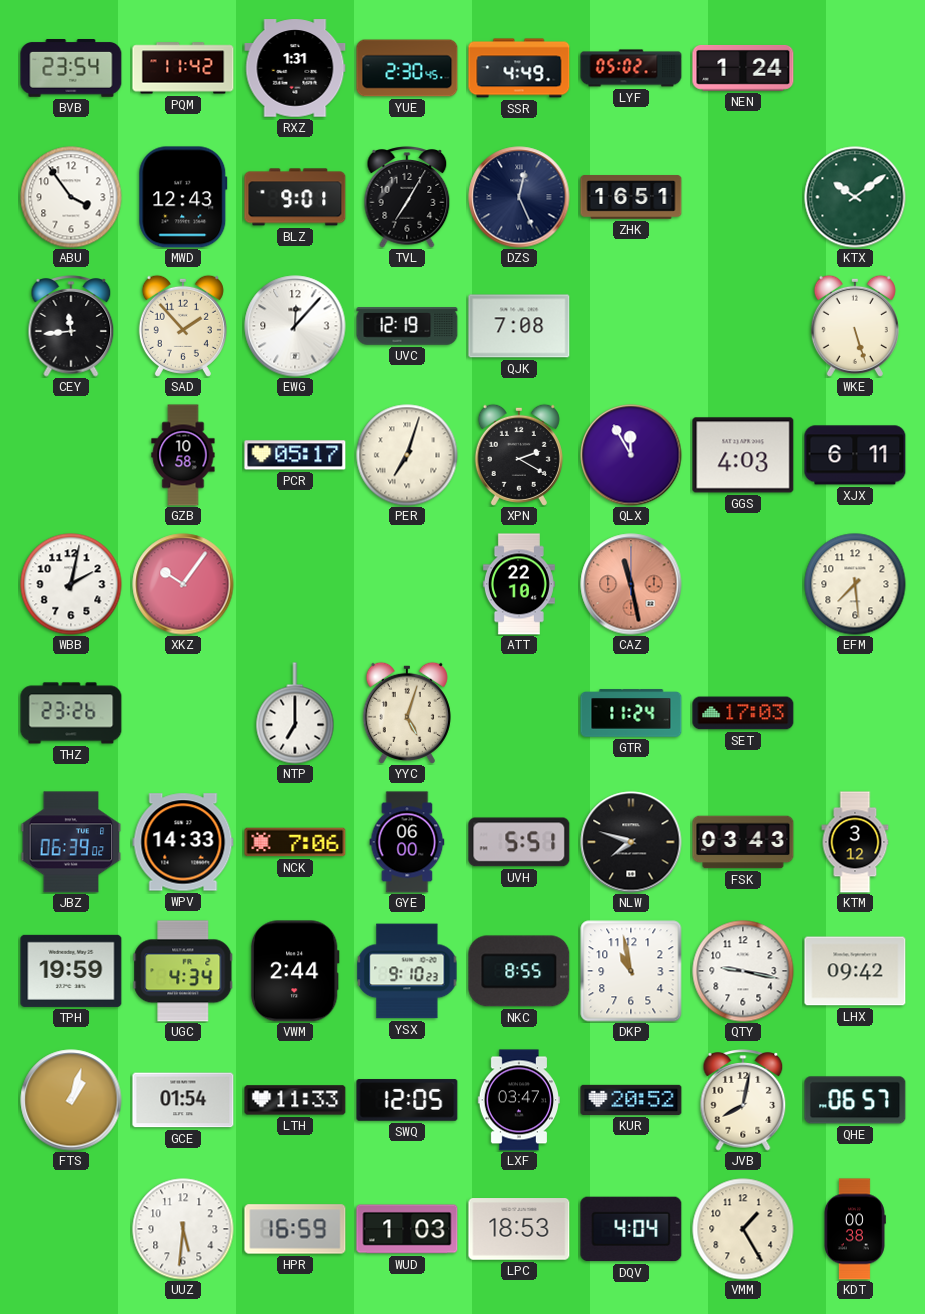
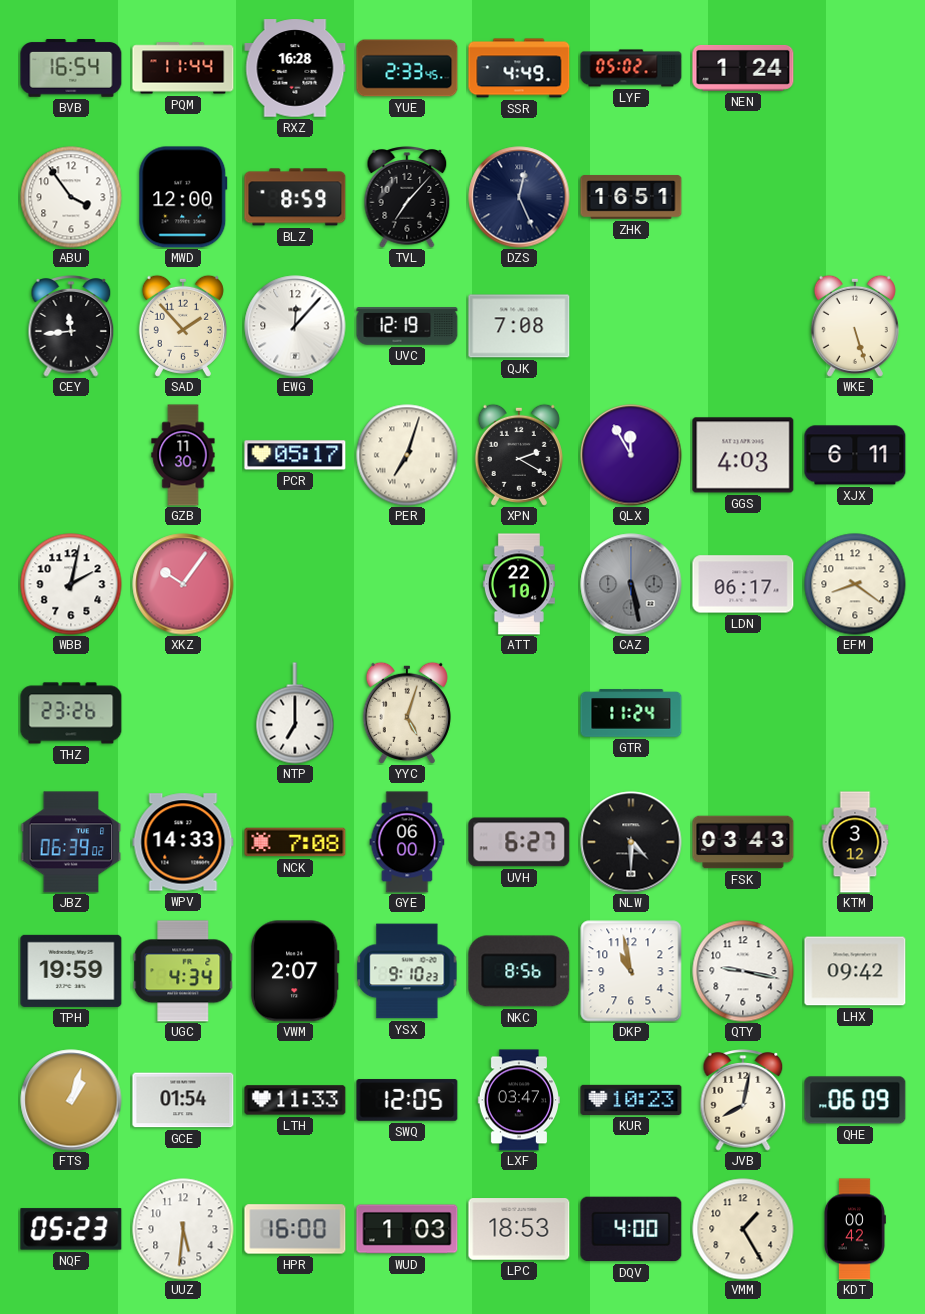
BVB: 23:54 -> 16:54 (71, 69)
PQM: 11:42 -> 11:44 (183, 68)
RXZ: 1:31 -> 16:28 (295, 68)
YUE: 2:30 -> 2:33 (407, 68)
MWD: 12:43 -> 12:00 (183, 197)
BLZ: 9:01 -> 8:59 (295, 197)
TVL: 7:05 -> 7:07 (407, 197)
KTX: 10:09 -> none (855, 197)
GZB: 10:58 -> 11:30 (183, 455)
CAZ: 11:28 -> 5:28 (631, 584)
CAZ dial: salmon -> grey (631, 584)
LDN: none -> 06:17 (743, 584)
EFM: 7:29 -> 8:21 (855, 584)
SET: 17:03 -> none (743, 713)
NCK: 7:06 -> 7:08 (295, 842)
UVH: 5:51 -> 6:27 (519, 842)
NLW: 7:48 -> 4:30 (631, 842)
VWM: 2:44 -> 2:07 (295, 971)
NKC: 8:55 -> 8:56 (519, 971)
KUR: 20:52 -> 10:23 (631, 1100)
QHE: 06:57 -> 06:09 (855, 1100)
NQF: none -> 05:23 (71, 1229)
HPR: 16:59 -> 16:00 (295, 1229)
DQV: 4:04 -> 4:00 (631, 1229)
KDT: 00:38 -> 00:42 (854, 1229)
